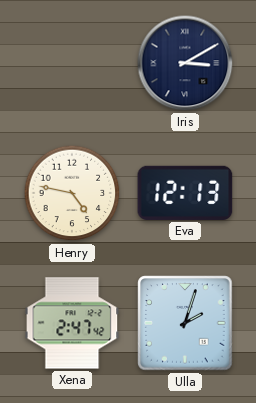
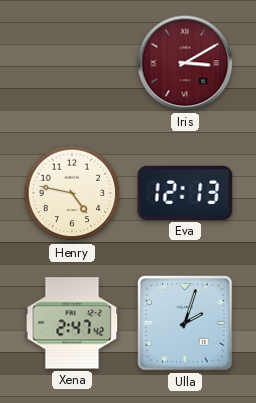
Iris dial: navy -> burgundy (185, 63)
